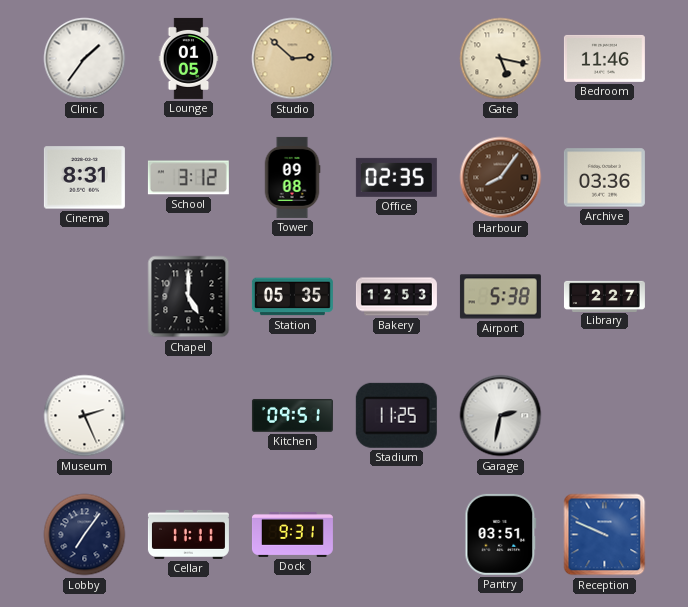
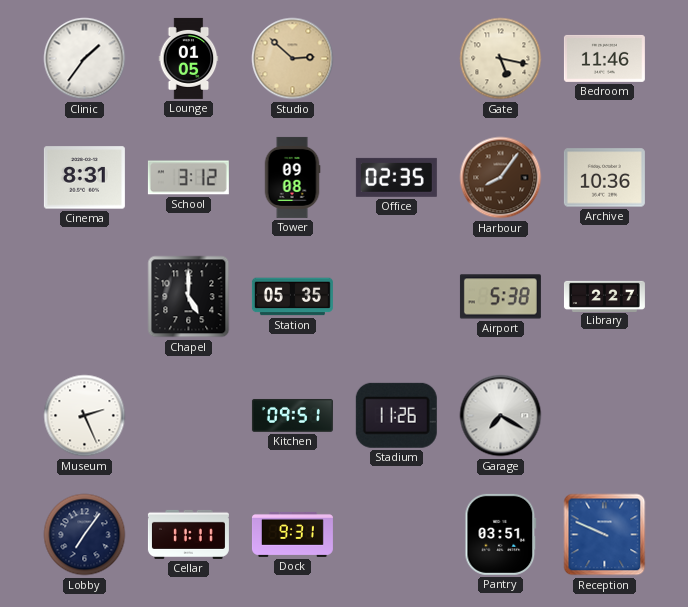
Archive: 03:36 -> 10:36 (604, 178)
Bakery: 12:53 -> none (396, 297)
Stadium: 11:25 -> 11:26 (396, 415)
Garage: 2:32 -> 7:20 (501, 416)
